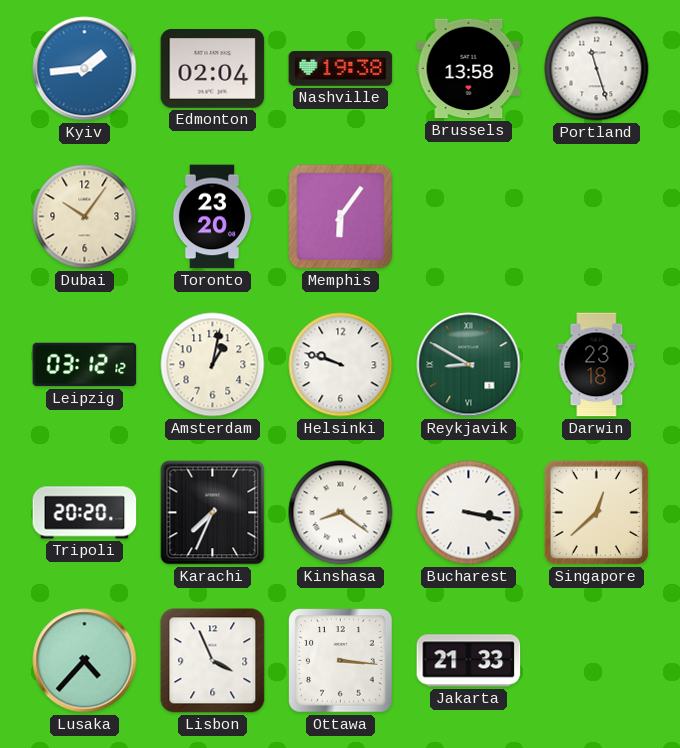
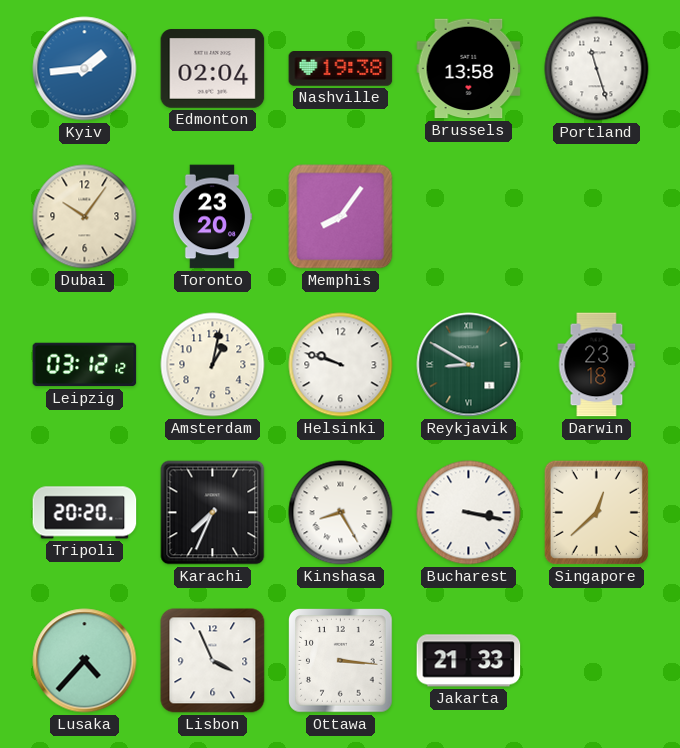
Memphis: 6:06 -> 8:06 (341, 217)
Kinshasa: 8:21 -> 8:25 (341, 513)
